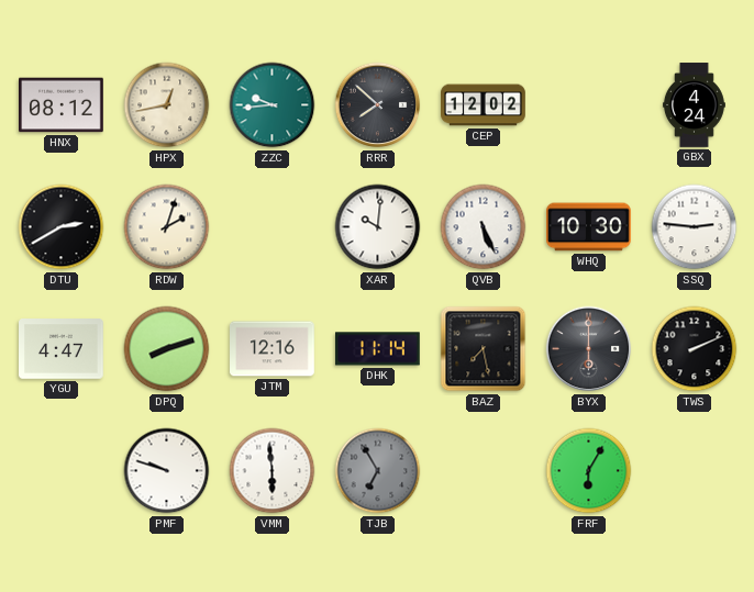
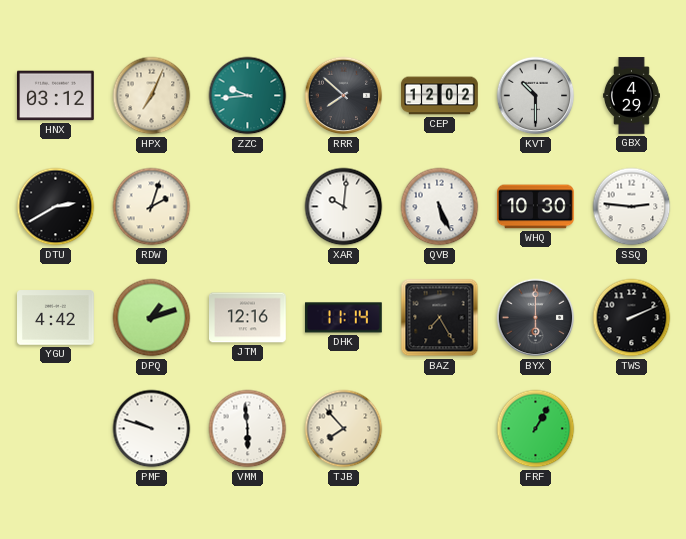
HNX: 08:12 -> 03:12 (56, 96)
HPX: 12:43 -> 7:04 (152, 96)
KVT: none -> 10:30 (536, 96)
GBX: 4:24 -> 4:29 (631, 96)
YGU: 4:47 -> 4:42 (56, 318)
DPQ: 8:12 -> 1:12 (152, 318)
BAZ: 7:28 -> 7:25 (440, 318)
TJB: 6:55 -> 7:53 (344, 429)
TJB dial: grey -> cream (344, 429)
FRF: 6:05 -> 1:05 (536, 429)
